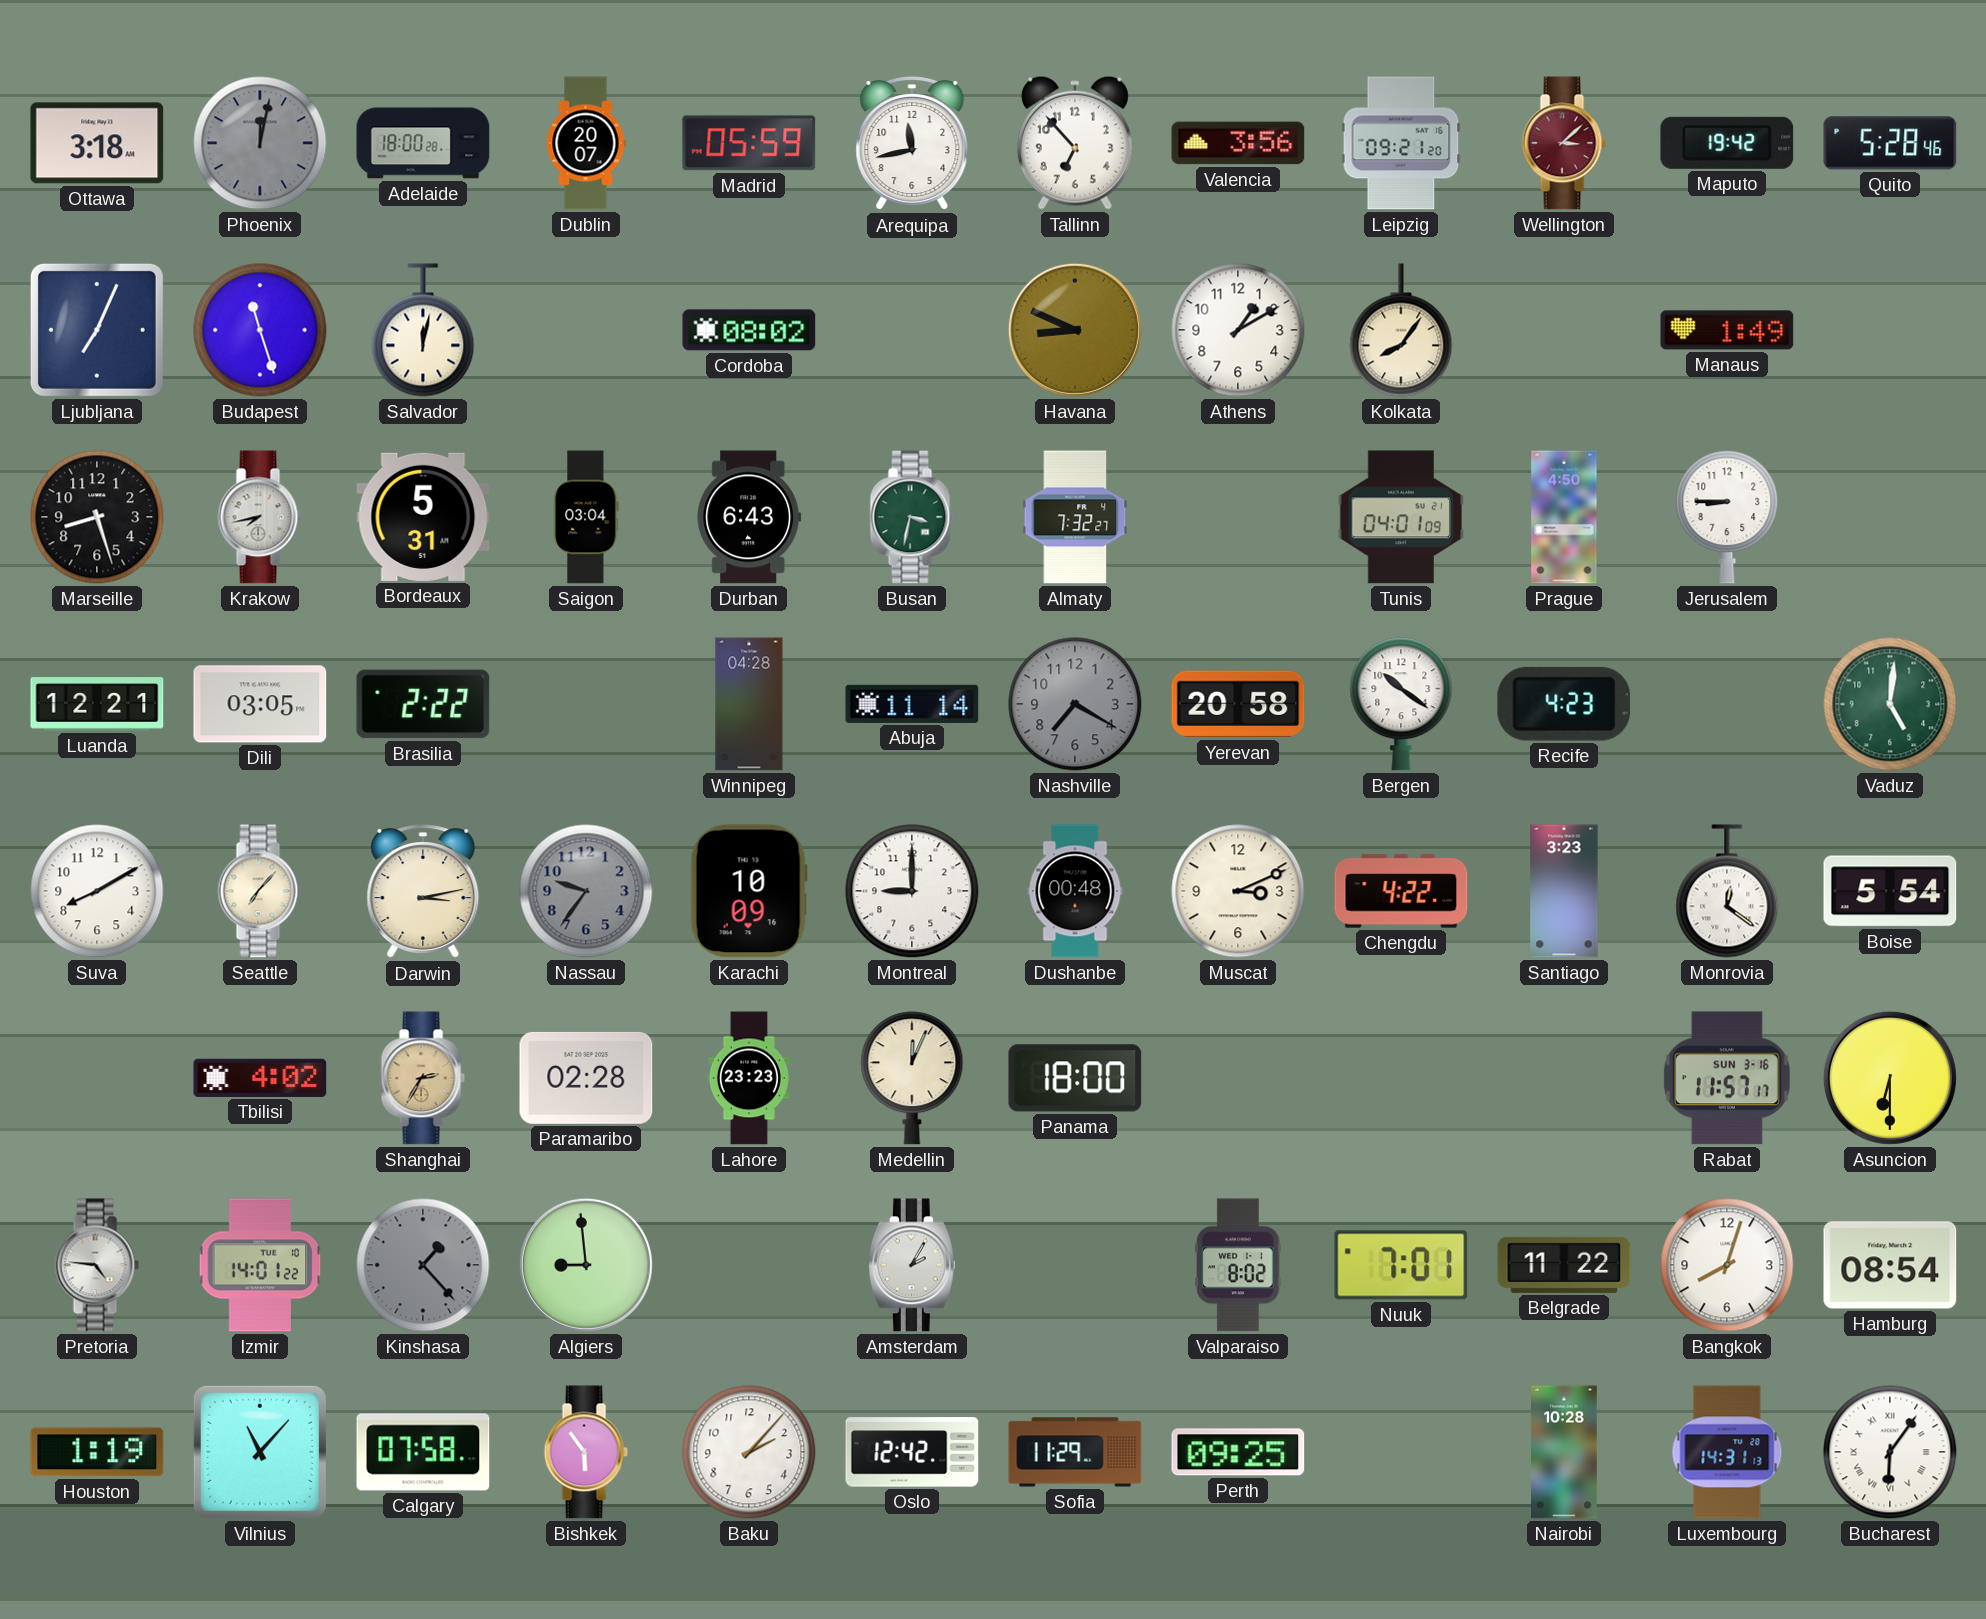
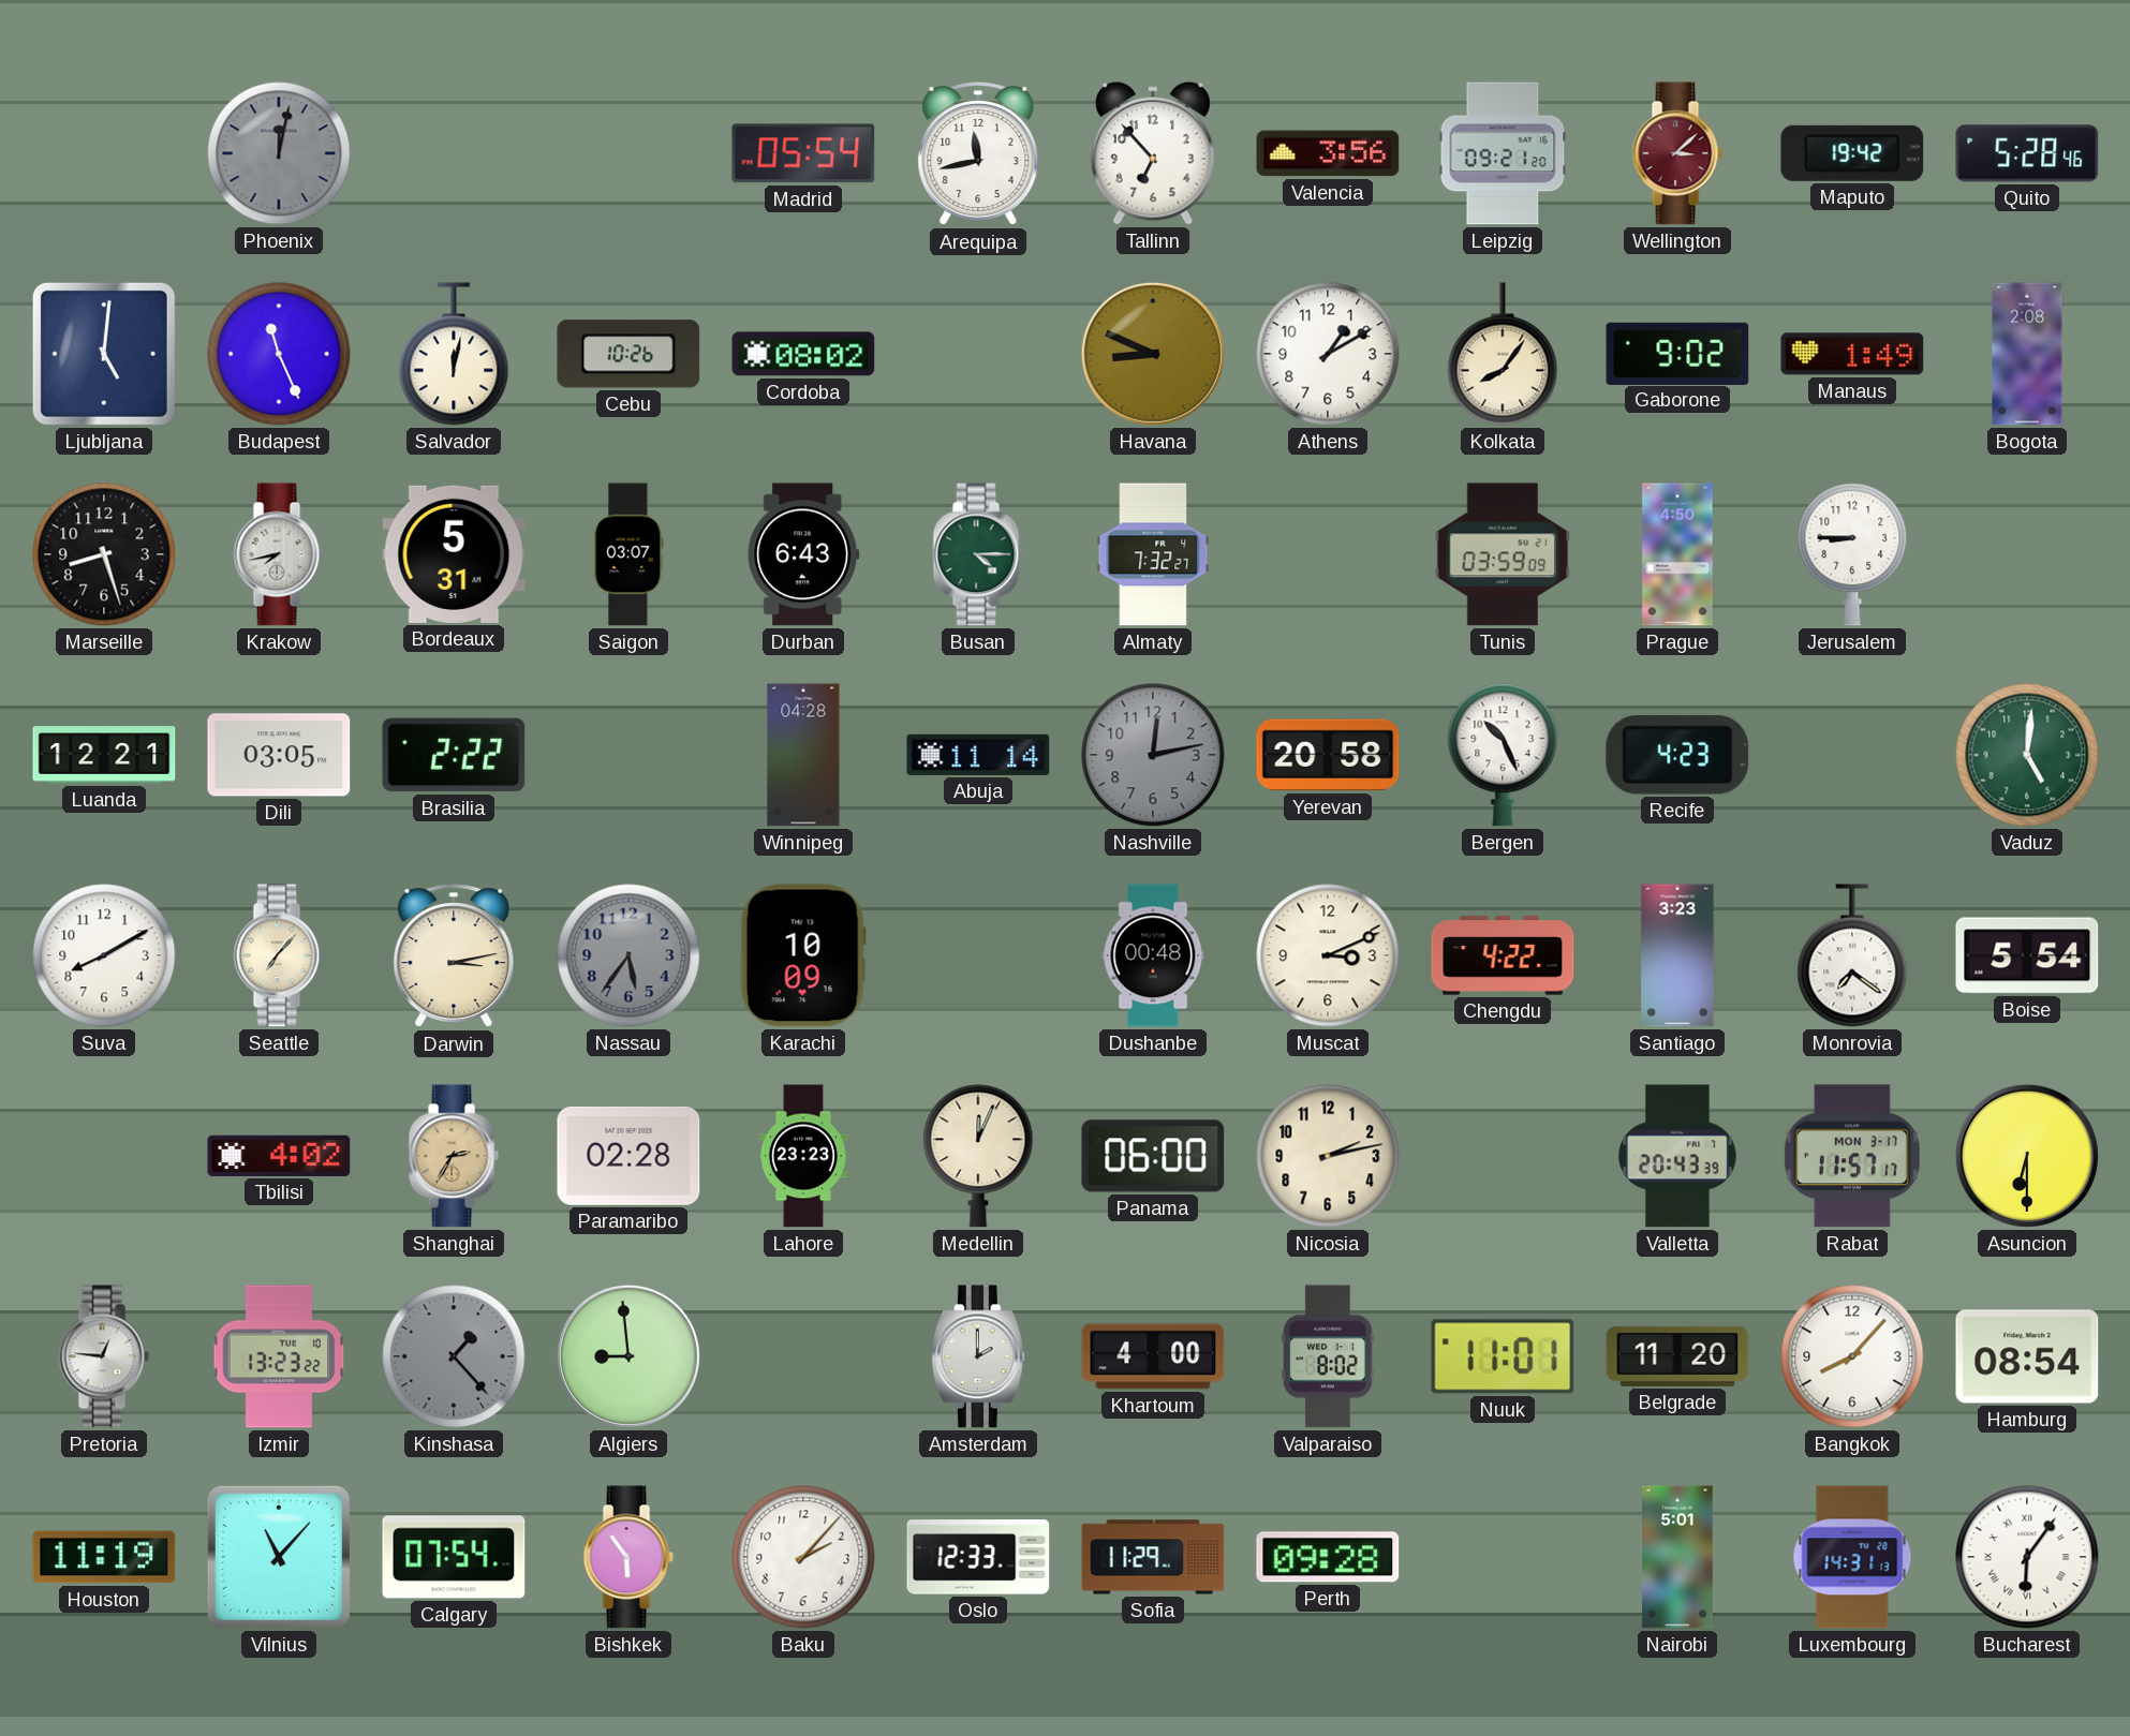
Ottawa: 3:18 -> none (97, 143)
Adelaide: 18:00 -> none (423, 143)
Dublin: 20:07 -> none (586, 143)
Madrid: 05:59 -> 05:54 (803, 153)
Ljubljana: 7:04 -> 5:01 (104, 354)
Budapest: 11:27 -> 11:26 (279, 354)
Cebu: none -> 10:26 (628, 354)
Gaborone: none -> 9:02 (1677, 353)
Bogota: none -> 2:08 (2027, 354)
Saigon: 03:04 -> 03:07 (628, 554)
Busan: 3:32 -> 4:15 (978, 554)
Tunis: 04:01 -> 03:59 (1502, 554)
Nashville: 7:20 -> 12:13 (1153, 755)
Bergen: 10:21 -> 10:26 (1503, 755)
Nassau: 9:36 -> 5:36 (628, 955)
Montreal: 9:00 -> none (912, 891)
Monrovia: 12:21 -> 7:21 (1852, 955)
Panama: 18:00 -> 06:00 (1153, 1156)
Nicosia: none -> 2:13 (1328, 1156)
Valletta: none -> 20:43 (1677, 1156)
Rabat date: SUN 3-16 -> MON 3-17 (1852, 1156)
Pretoria: 4:46 -> 12:46 (104, 1356)
Izmir: 14:01 -> 13:23 (279, 1356)
Amsterdam: 2:05 -> 2:00 (978, 1356)
Khartoum: none -> 4:00 (1153, 1356)
Nuuk: 7:01 -> 11:01 (1503, 1356)
Belgrade: 11:22 -> 11:20 (1677, 1356)
Bangkok: 8:03 -> 8:07 (1852, 1356)
Houston: 1:19 -> 11:19 (104, 1557)
Calgary: 07:58 -> 07:54 (454, 1557)
Oslo: 12:42 -> 12:33 (978, 1557)
Perth: 09:25 -> 09:28 (1328, 1557)
Nairobi: 10:28 -> 5:01 (1677, 1557)
